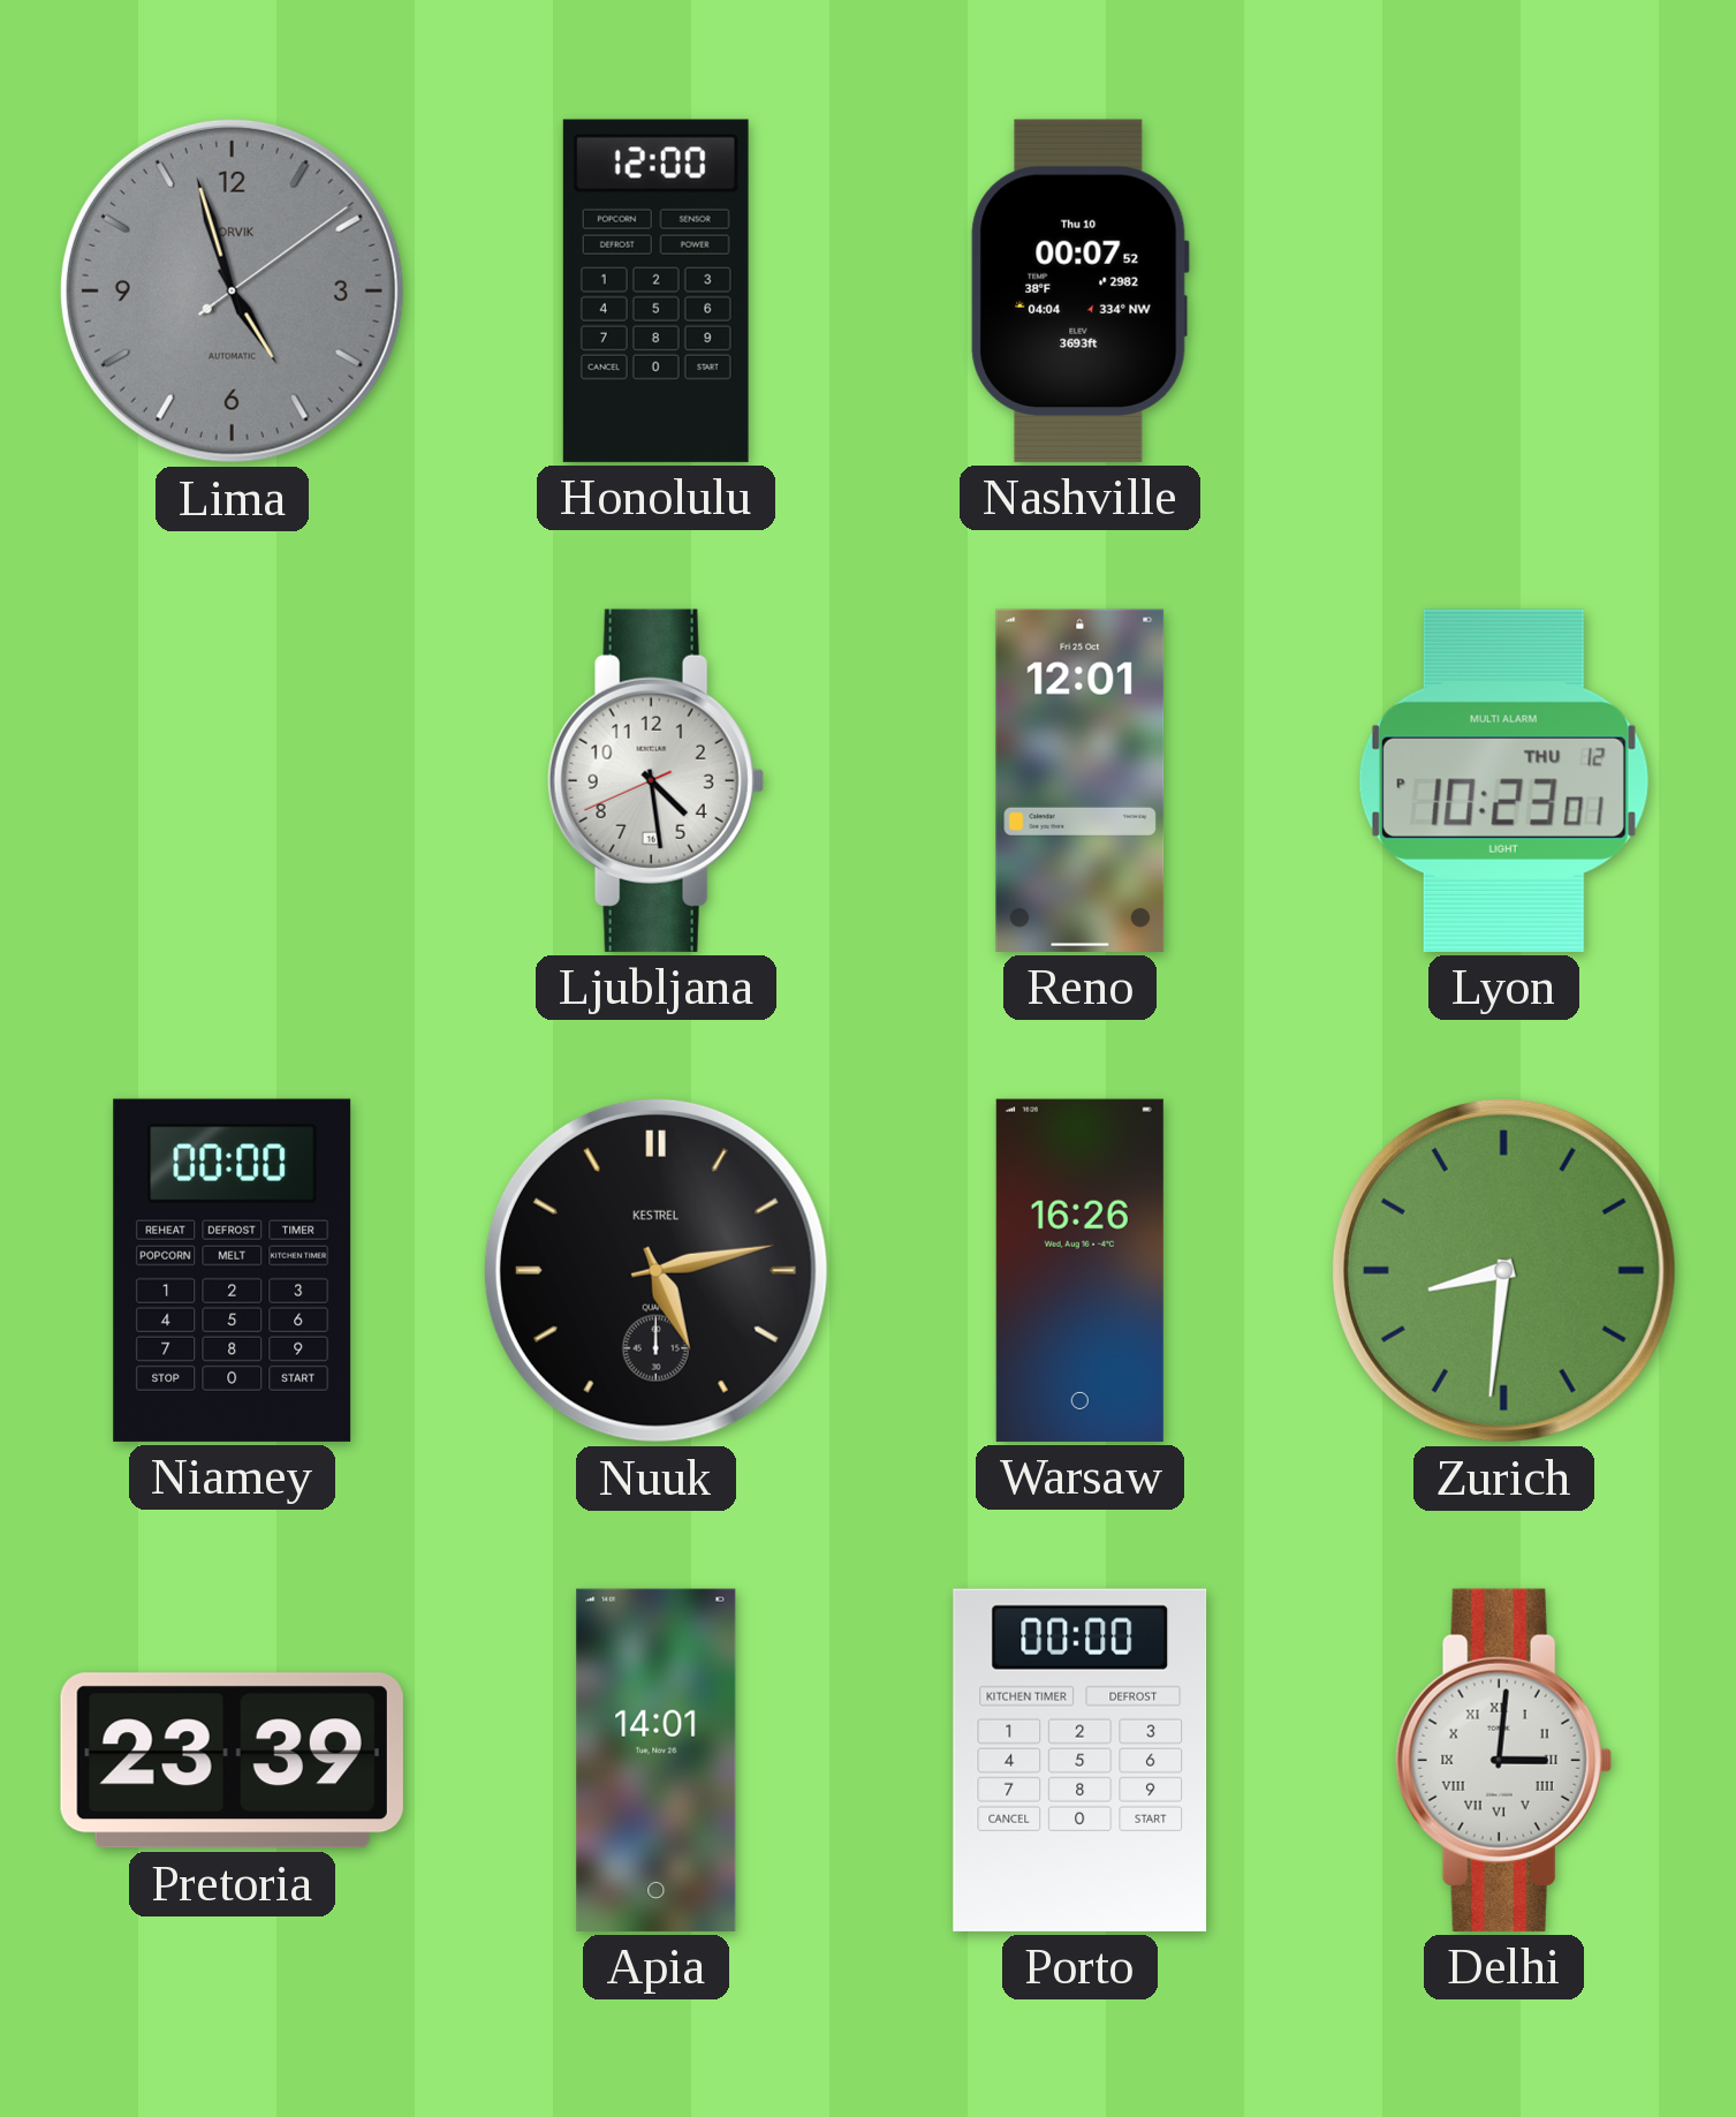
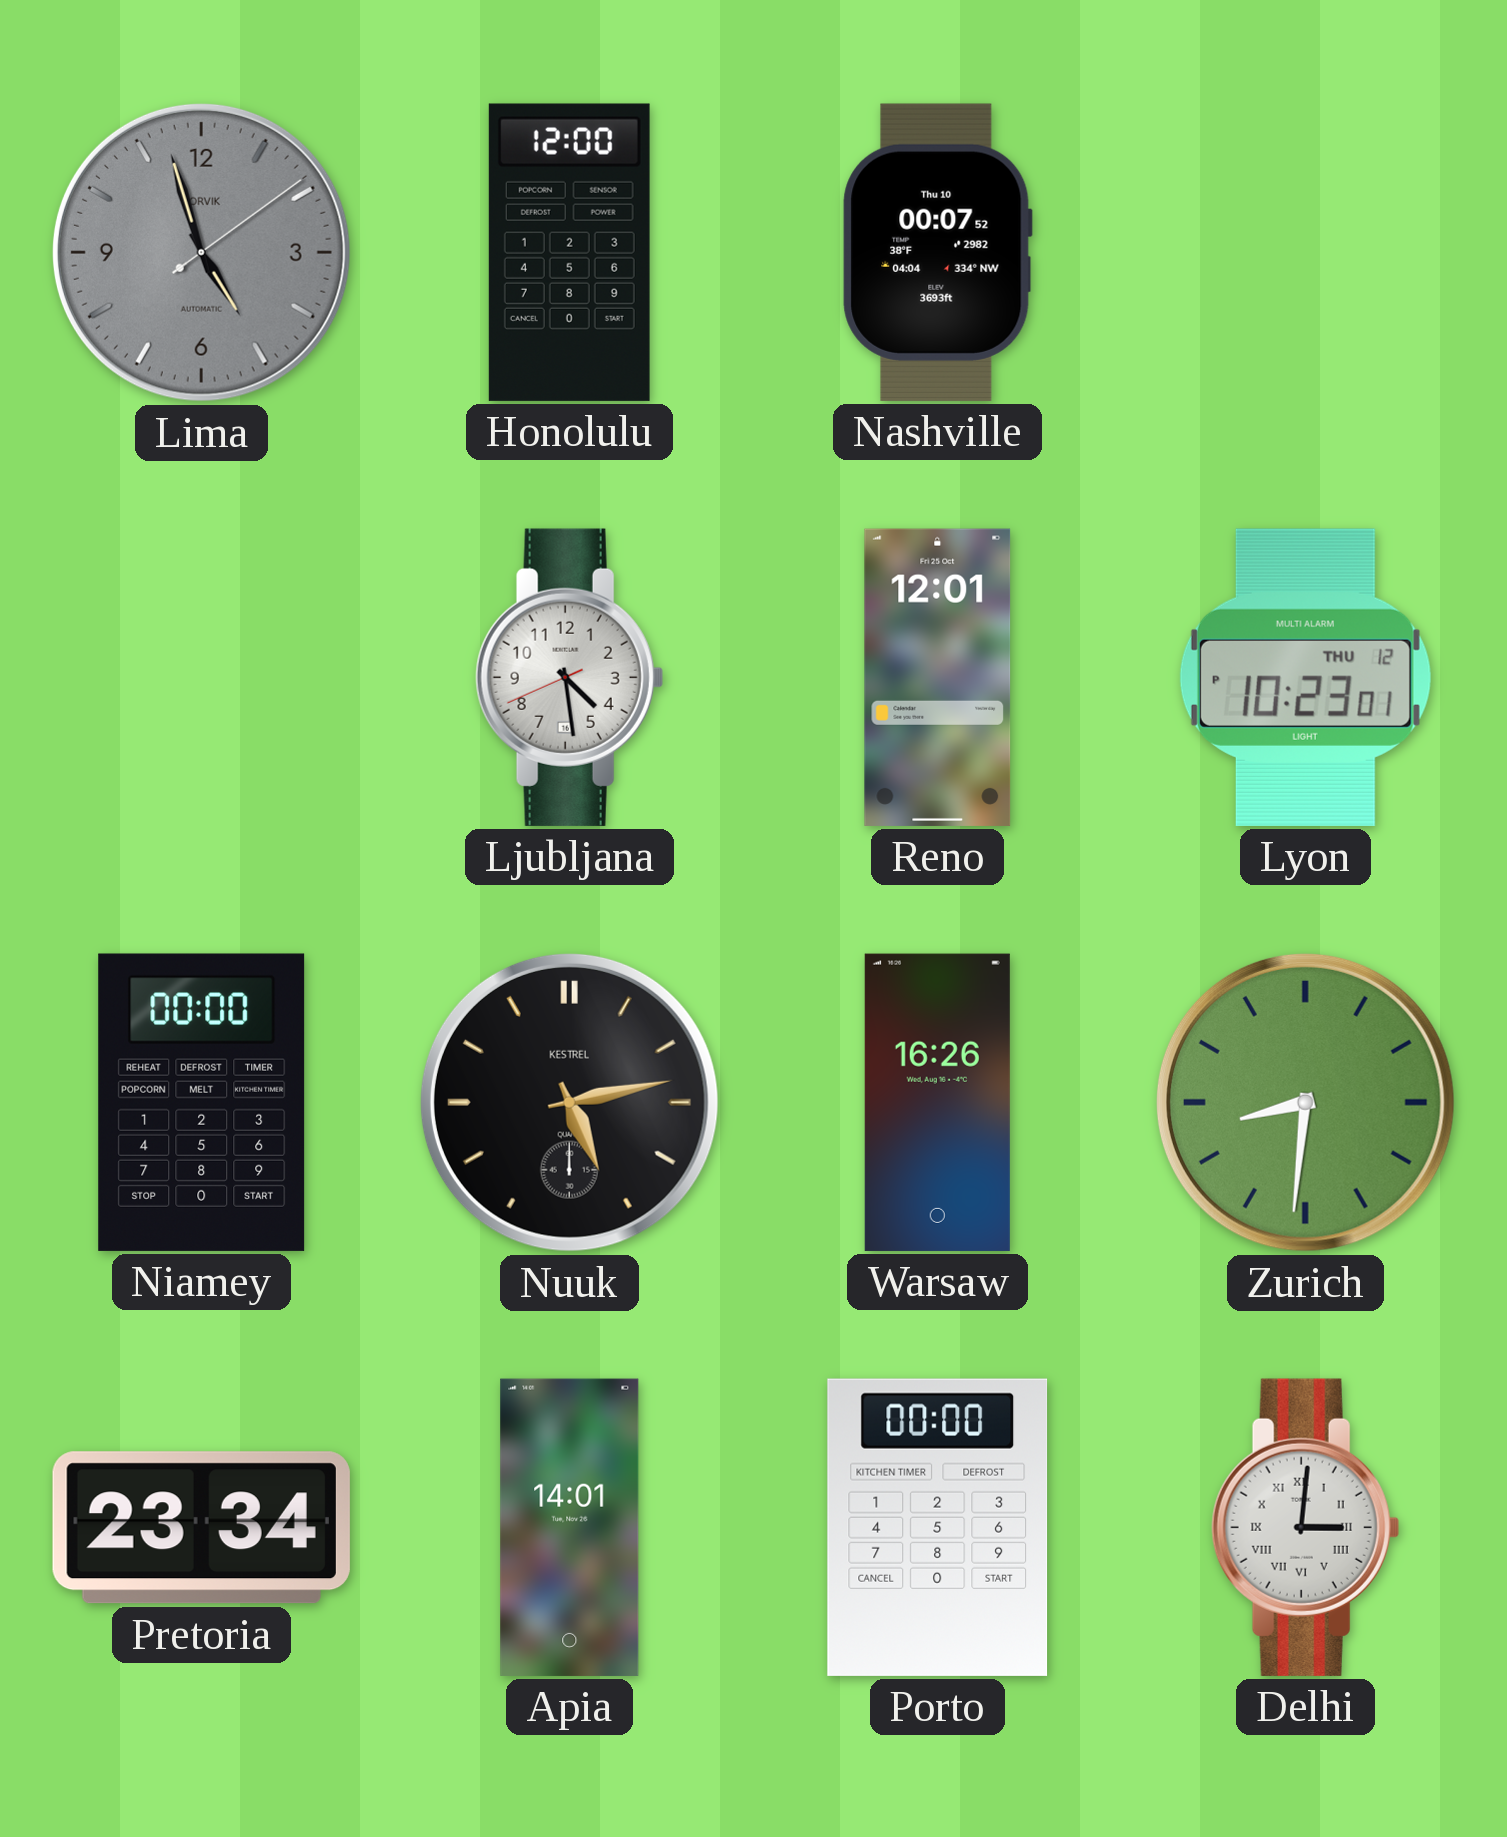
Pretoria: 23:39 -> 23:34 (201, 1528)
